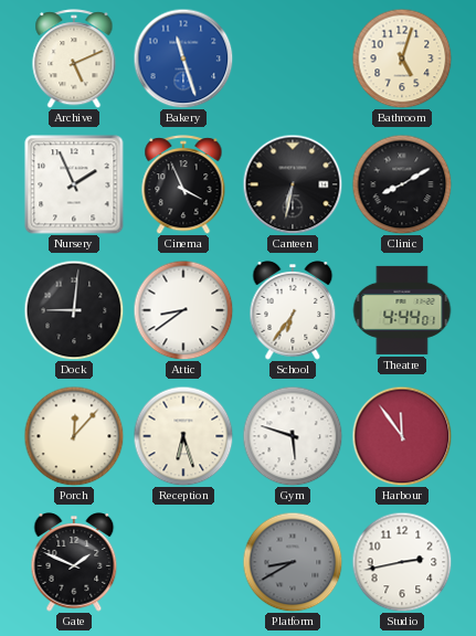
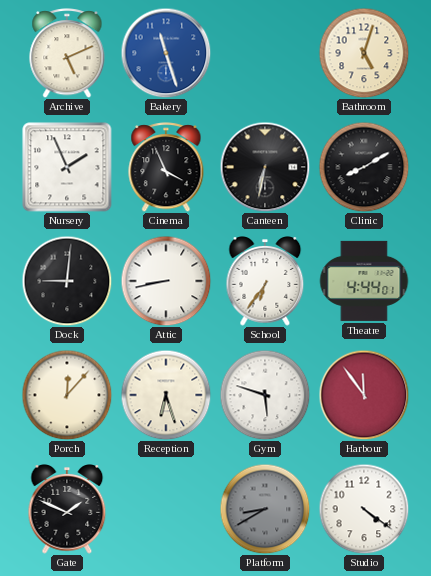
Attic: 8:39 -> 8:43 (166, 281)
Studio: 2:43 -> 4:21 (364, 509)
